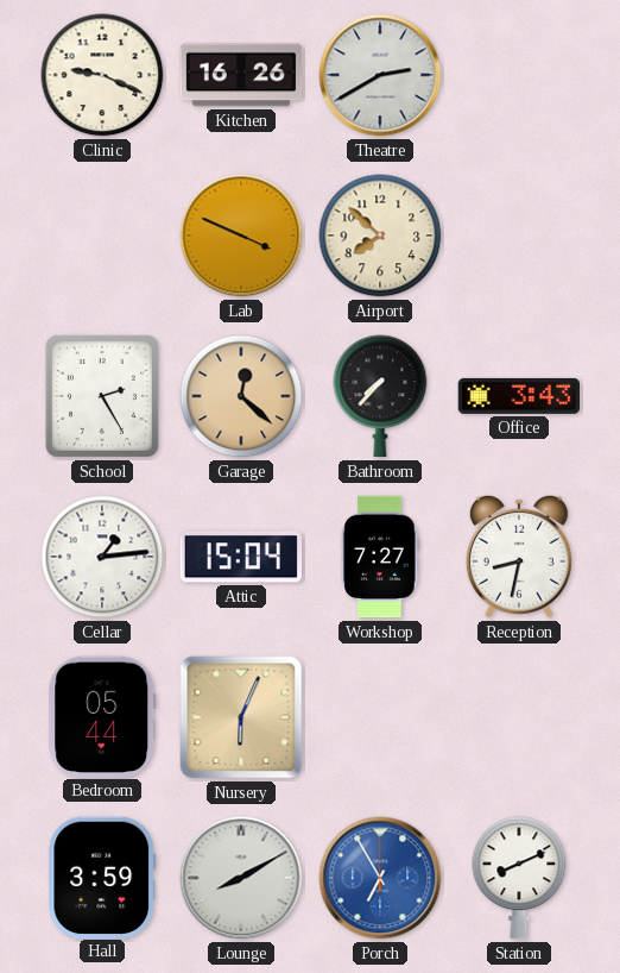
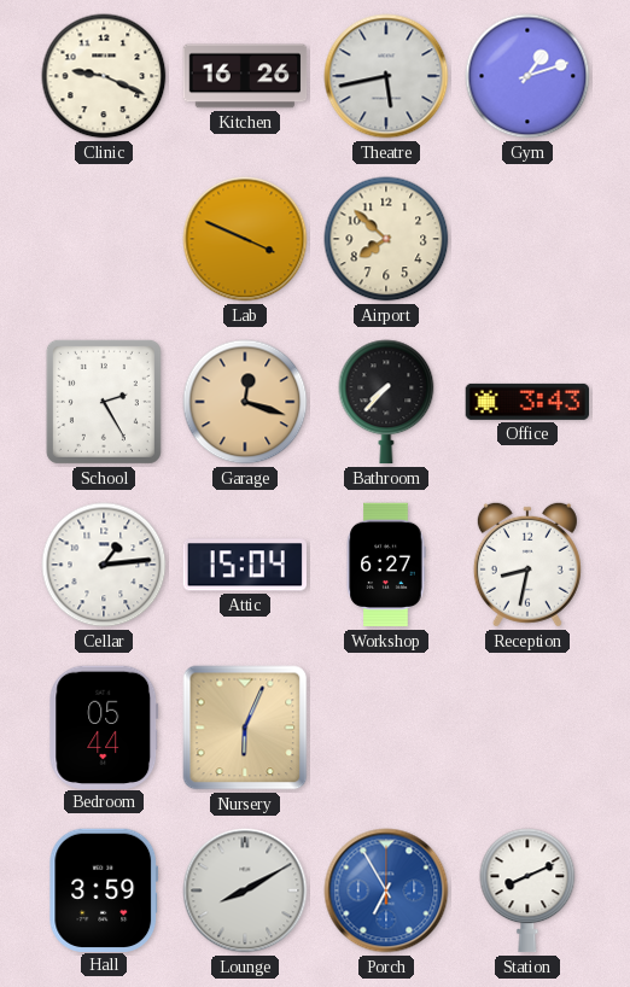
Theatre: 2:40 -> 5:43 (386, 76)
Gym: none -> 1:12 (527, 76)
Garage: 12:22 -> 12:18 (245, 402)
Workshop: 7:27 -> 6:27 (386, 565)
